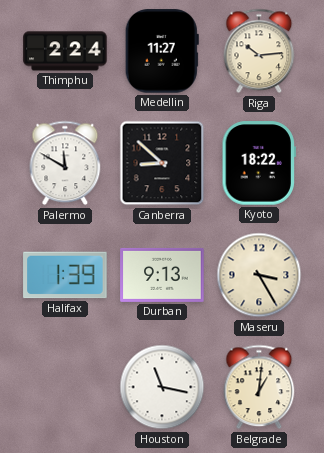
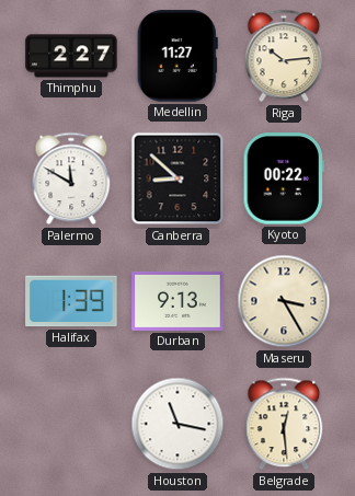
Thimphu: 2:24 -> 2:27 (71, 56)
Kyoto: 18:22 -> 00:22 (283, 178)
Belgrade: 1:01 -> 12:29 (284, 424)
